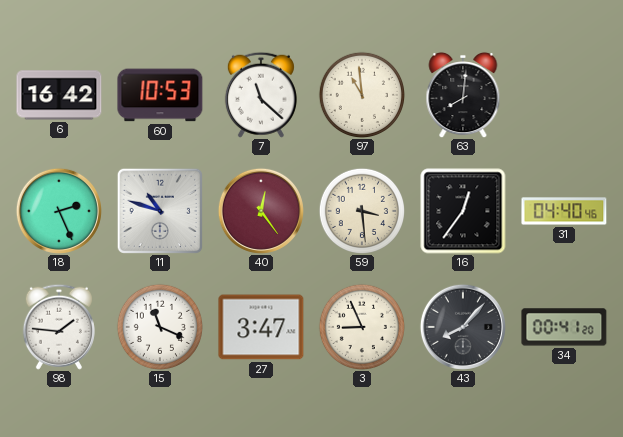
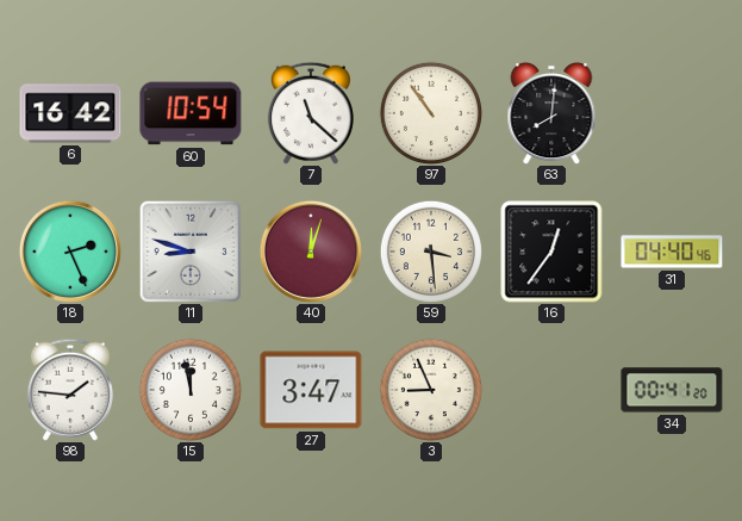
60: 10:53 -> 10:54 (191, 113)
97: 10:59 -> 10:54 (430, 112)
11: 10:48 -> 8:48 (191, 252)
40: 12:24 -> 12:03 (311, 252)
15: 11:19 -> 11:58 (189, 389)
43: 8:07 -> none (463, 327)
